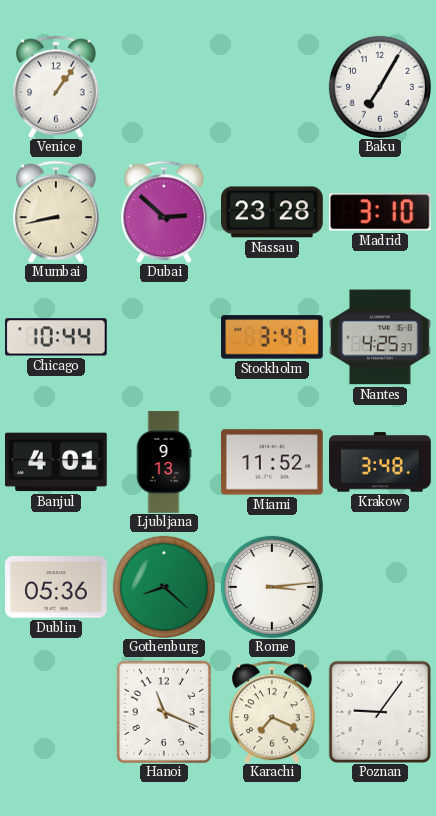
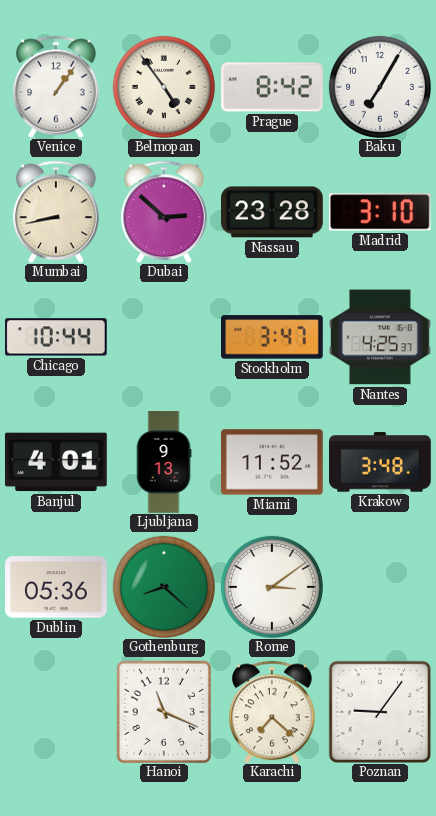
Belmopan: none -> 4:54 (164, 87)
Prague: none -> 8:42 (273, 87)
Rome: 3:14 -> 3:09 (272, 587)
Karachi: 7:19 -> 7:22 (273, 712)
